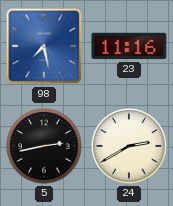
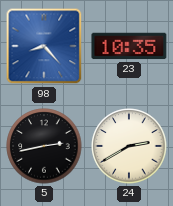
98: 7:28 -> 8:23 (44, 46)
23: 11:16 -> 10:35 (129, 46)
